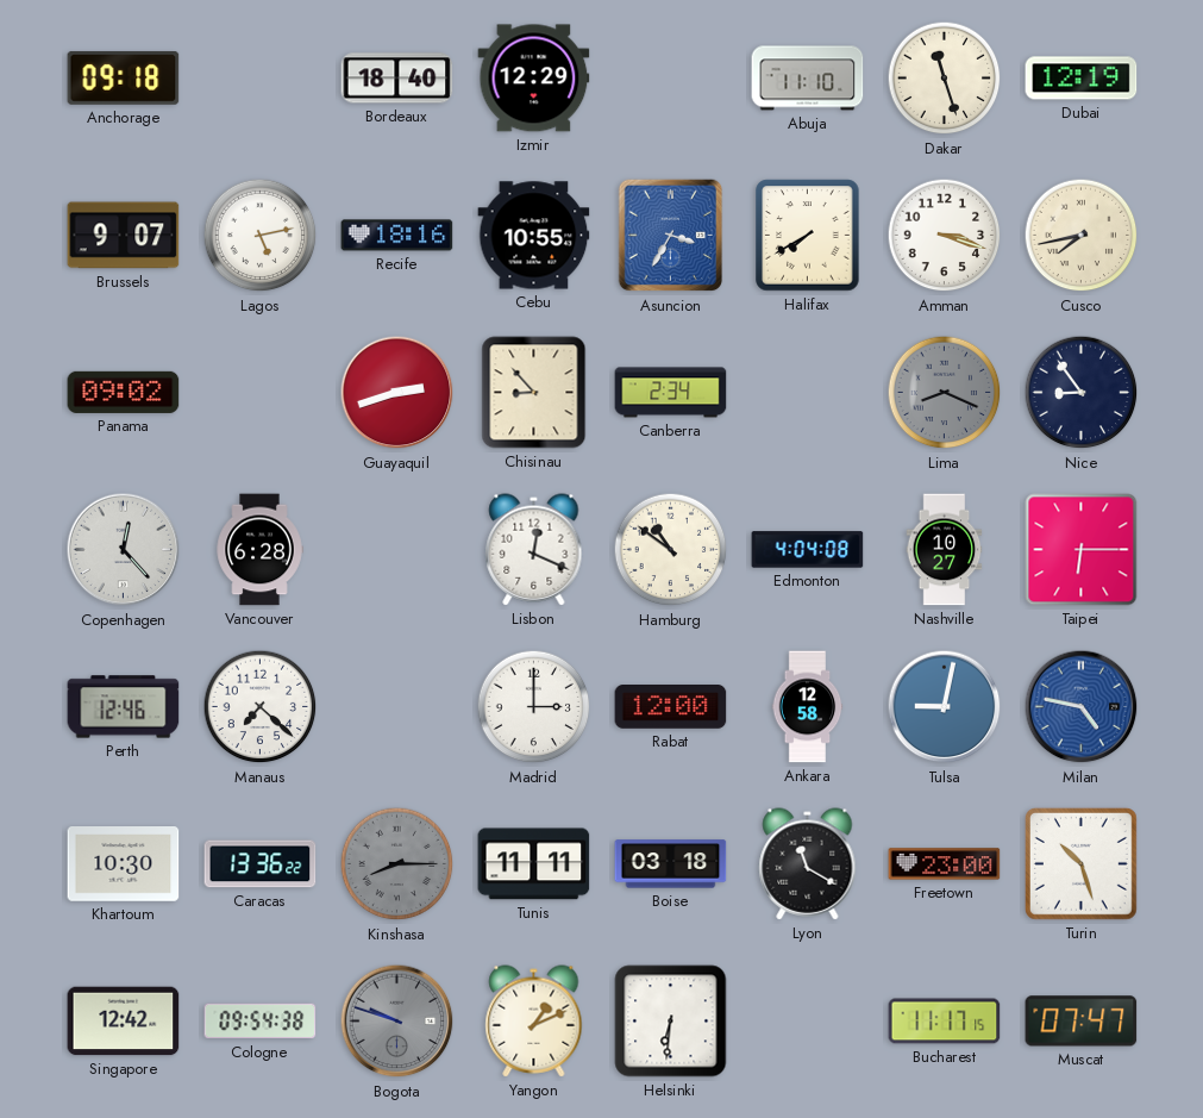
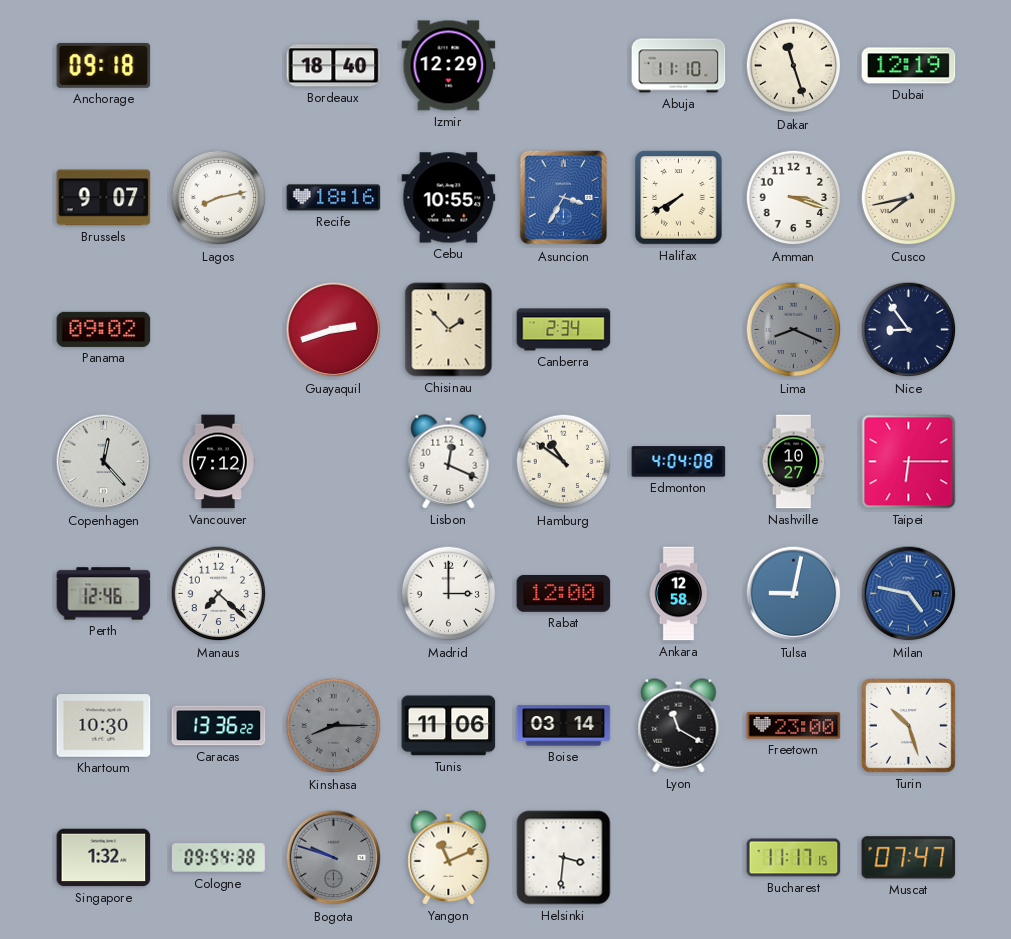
Lagos: 5:13 -> 8:13 (219, 198)
Chisinau: 8:53 -> 1:53 (449, 330)
Vancouver: 6:28 -> 7:12 (218, 462)
Tunis: 11:11 -> 11:06 (449, 726)
Boise: 03:18 -> 03:14 (564, 726)
Singapore: 12:42 -> 1:32 (104, 858)
Yangon: 1:11 -> 11:11 (449, 858)
Helsinki: 6:31 -> 3:31 (564, 858)
